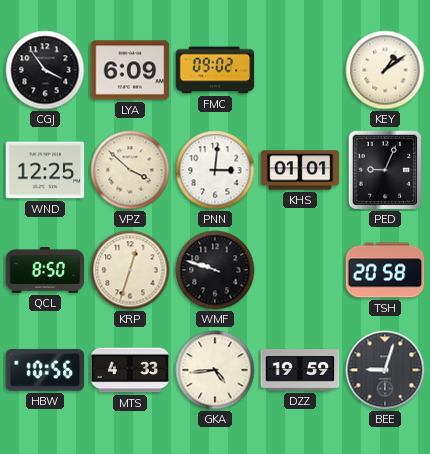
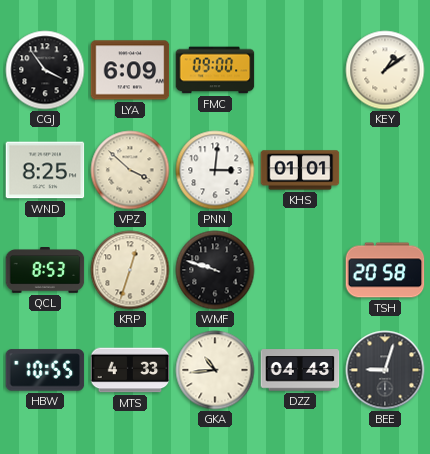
FMC: 09:02 -> 09:00 (215, 70)
WND: 12:25 -> 8:25 (45, 170)
PED: 9:04 -> none (385, 170)
QCL: 8:50 -> 8:53 (45, 271)
HBW: 10:56 -> 10:55 (45, 370)
GKA: 4:44 -> 10:44 (215, 370)
DZZ: 19:59 -> 04:43 (300, 370)
